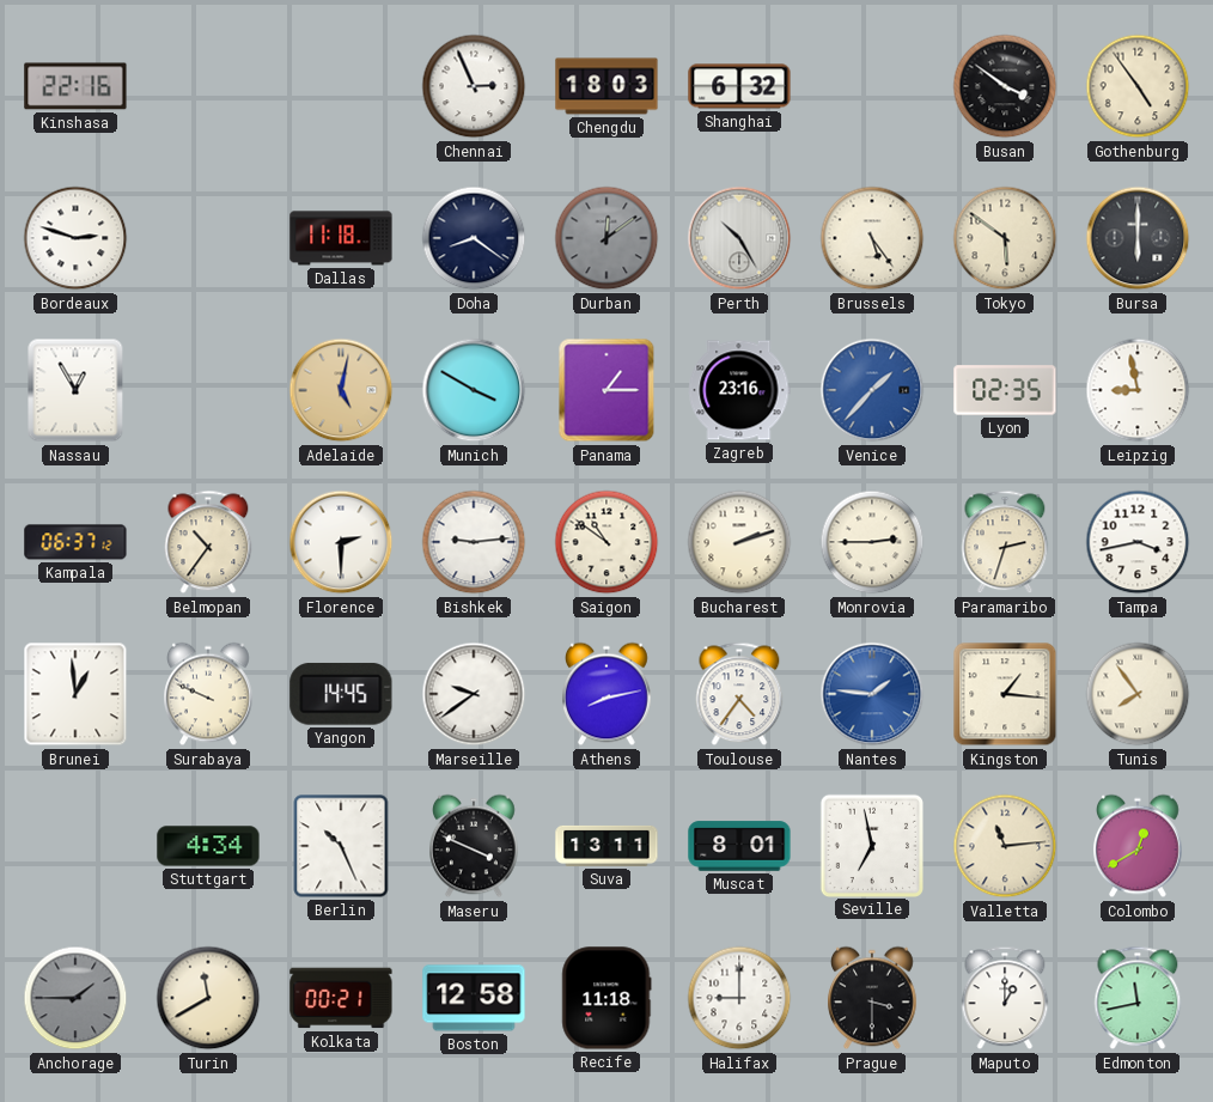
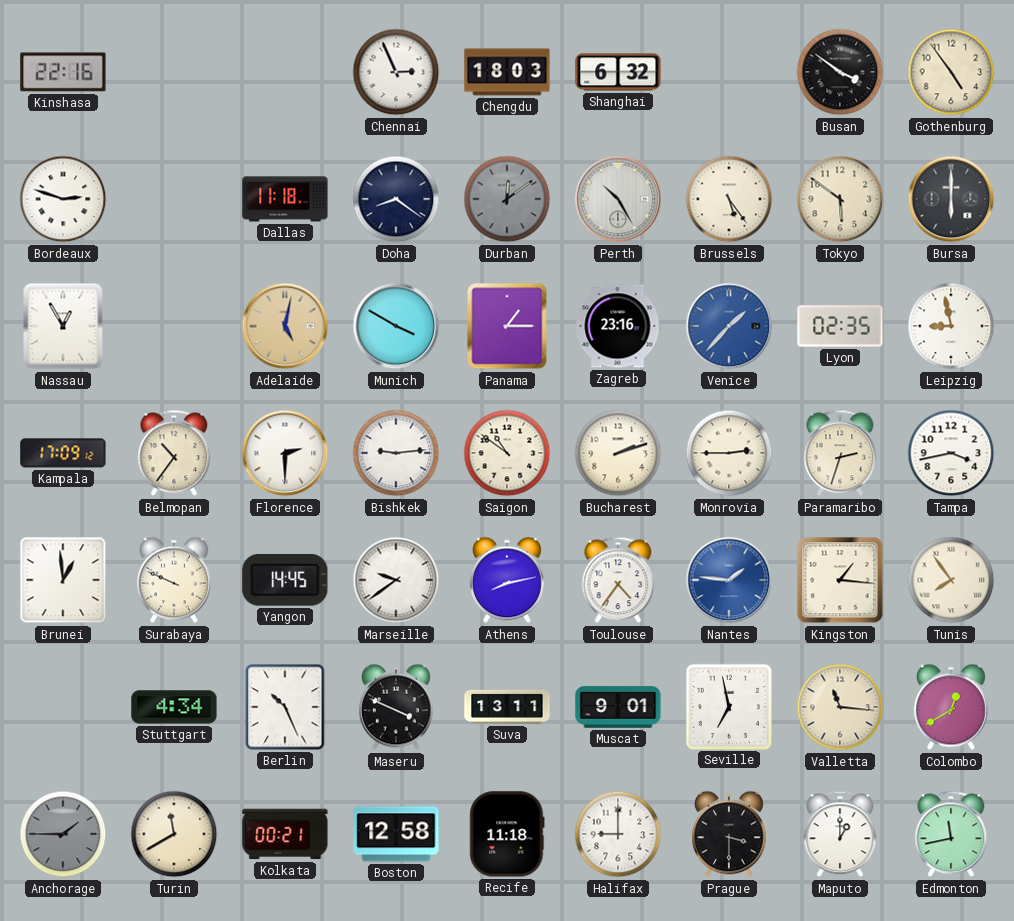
Kampala: 06:37 -> 17:09 (63, 453)
Muscat: 8:01 -> 9:01 (618, 707)
Valletta: 11:14 -> 11:16 (840, 707)
